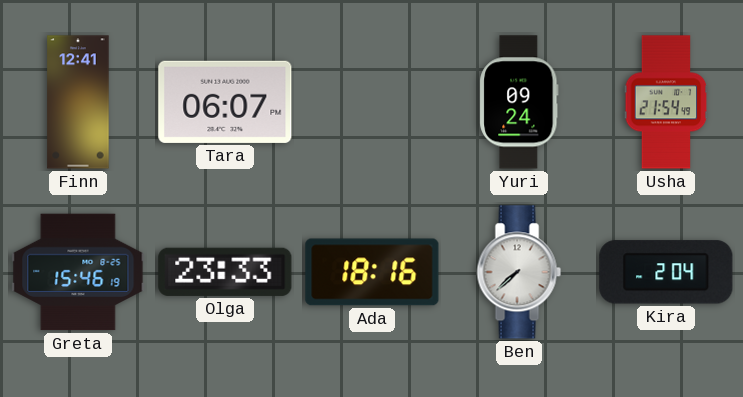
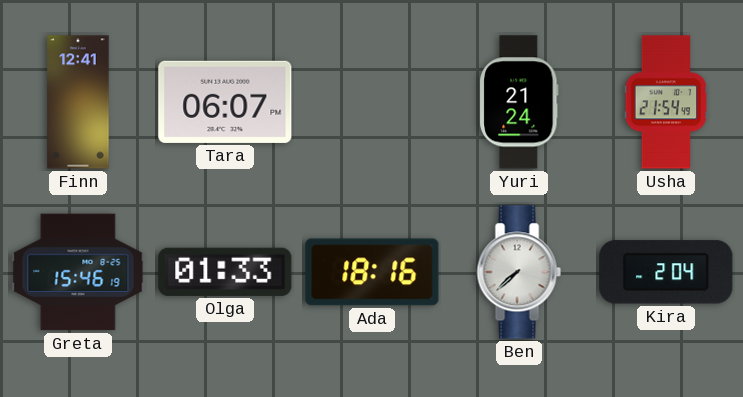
Yuri: 09:24 -> 21:24 (519, 102)
Olga: 23:33 -> 01:33 (225, 272)
